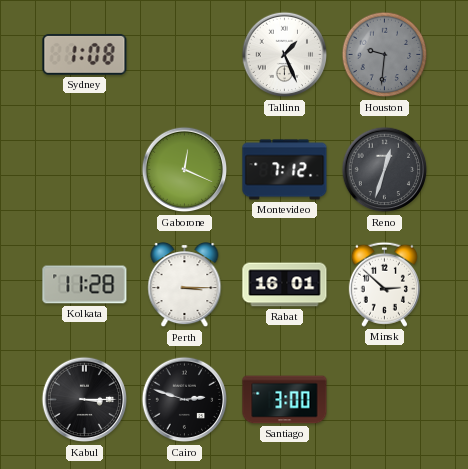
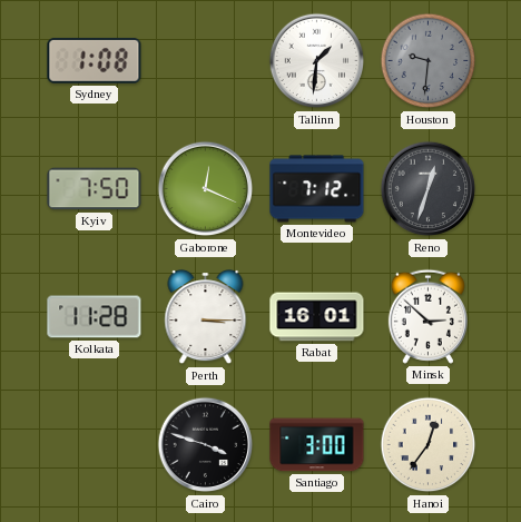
Tallinn: 1:26 -> 1:31 (317, 61)
Kyiv: none -> 7:50 (95, 189)
Kabul: 3:15 -> none (85, 400)
Cairo: 2:48 -> 3:48 (206, 445)
Hanoi: none -> 12:36 (429, 445)
